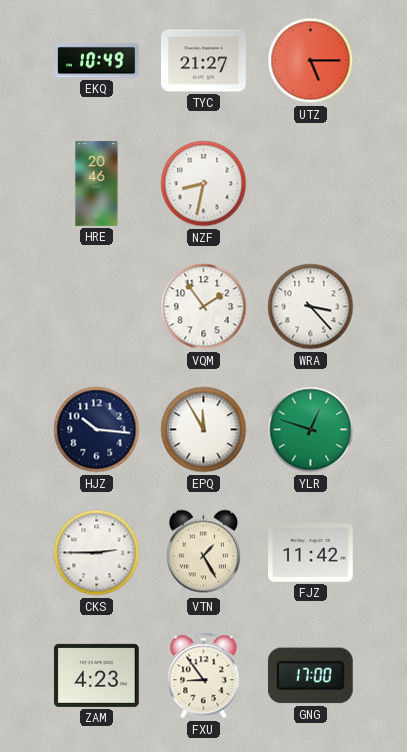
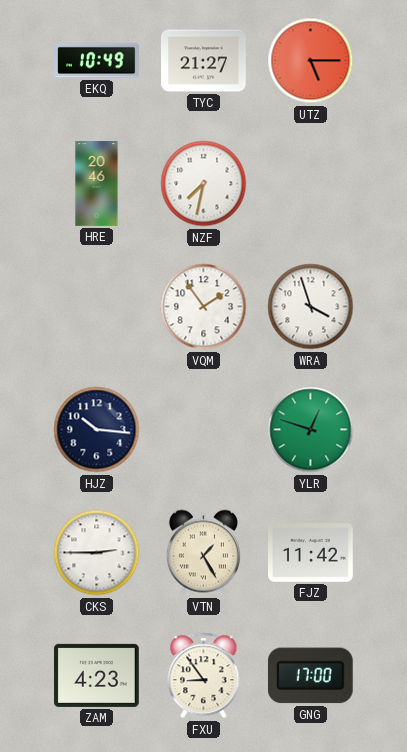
NZF: 8:32 -> 7:32 (204, 184)
WRA: 3:23 -> 3:57 (311, 307)
EPQ: 11:55 -> none (204, 430)
